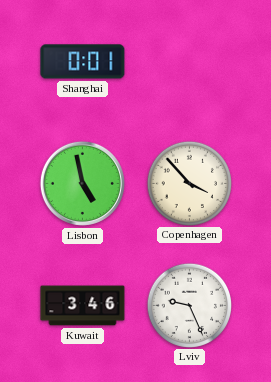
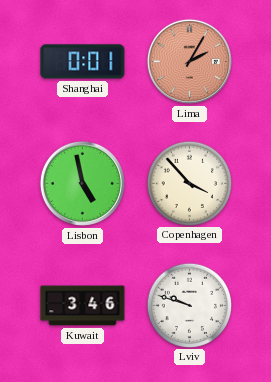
Lima: none -> 2:05 (189, 61)
Lviv: 9:26 -> 9:48 (189, 305)
